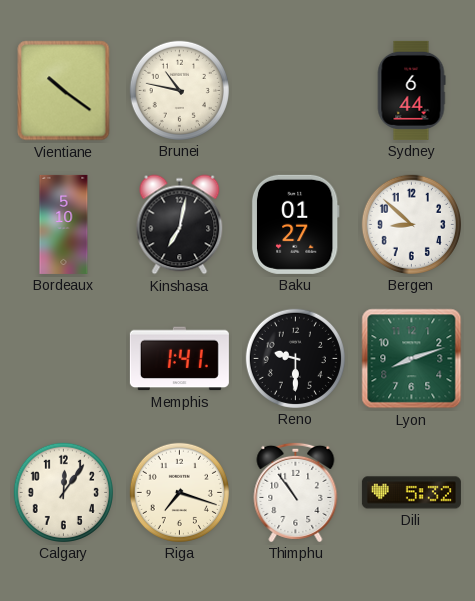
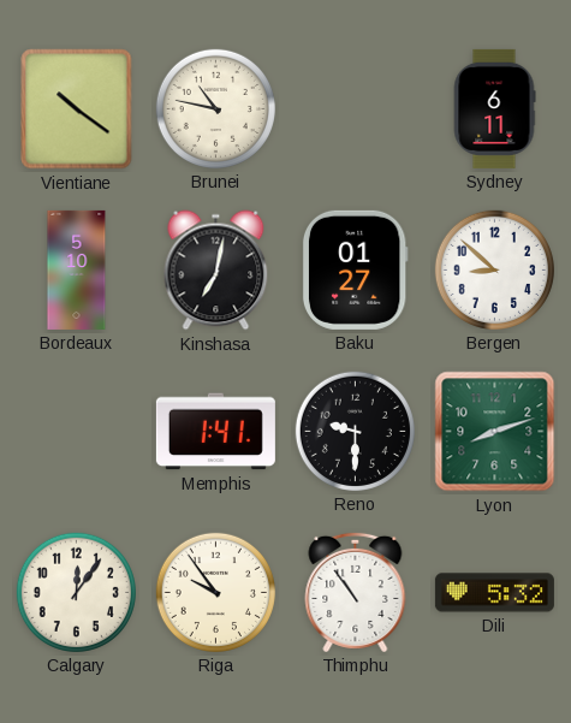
Sydney: 6:44 -> 6:11 (494, 108)
Riga: 7:18 -> 9:54 (215, 592)
